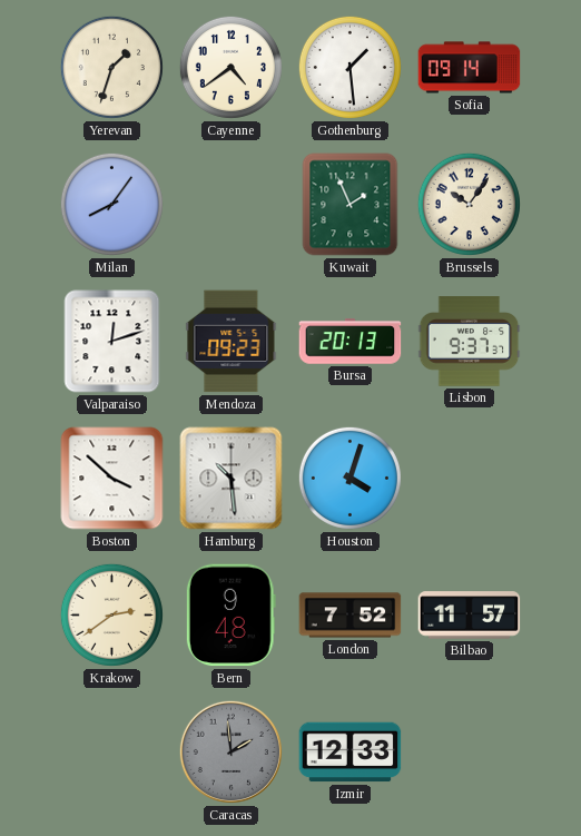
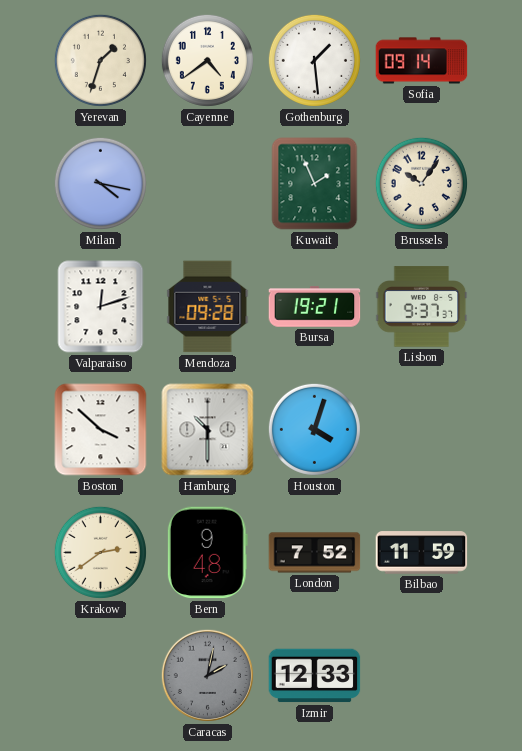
Milan: 8:06 -> 4:17 (100, 183)
Mendoza: 09:23 -> 09:28 (208, 307)
Bursa: 20:13 -> 19:21 (315, 307)
Hamburg: 10:29 -> 10:30 (208, 430)
Bilbao: 11:57 -> 11:59 (422, 553)
Caracas: 1:59 -> 2:02 (207, 675)
